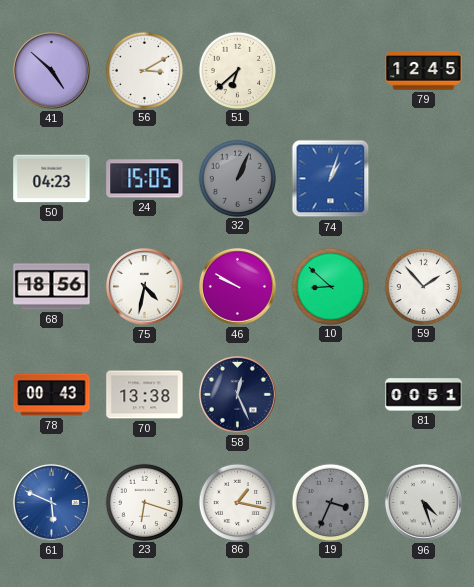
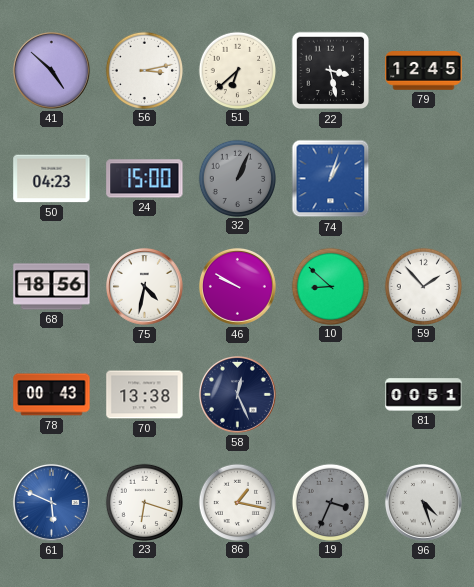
56: 3:10 -> 3:13 (144, 70)
22: none -> 3:28 (331, 71)
24: 15:05 -> 15:00 (145, 179)
